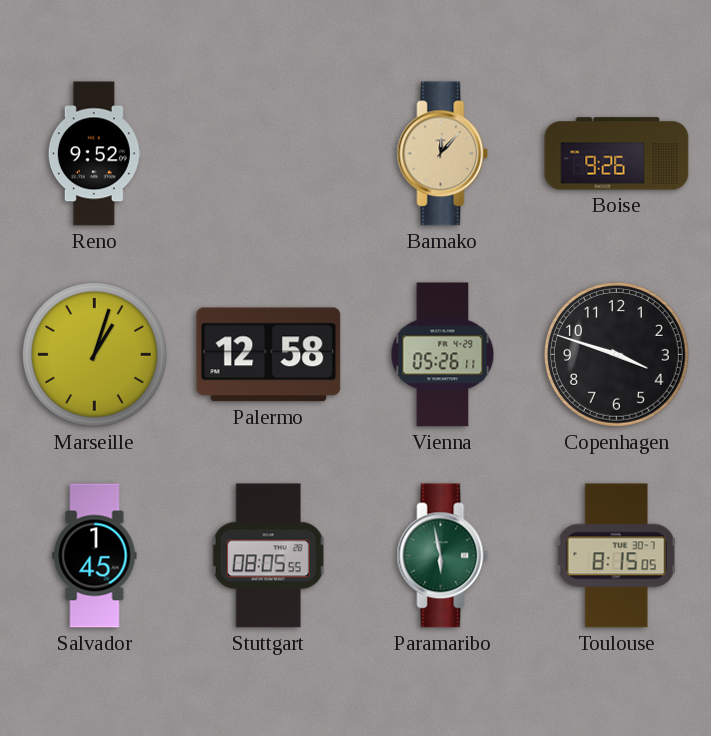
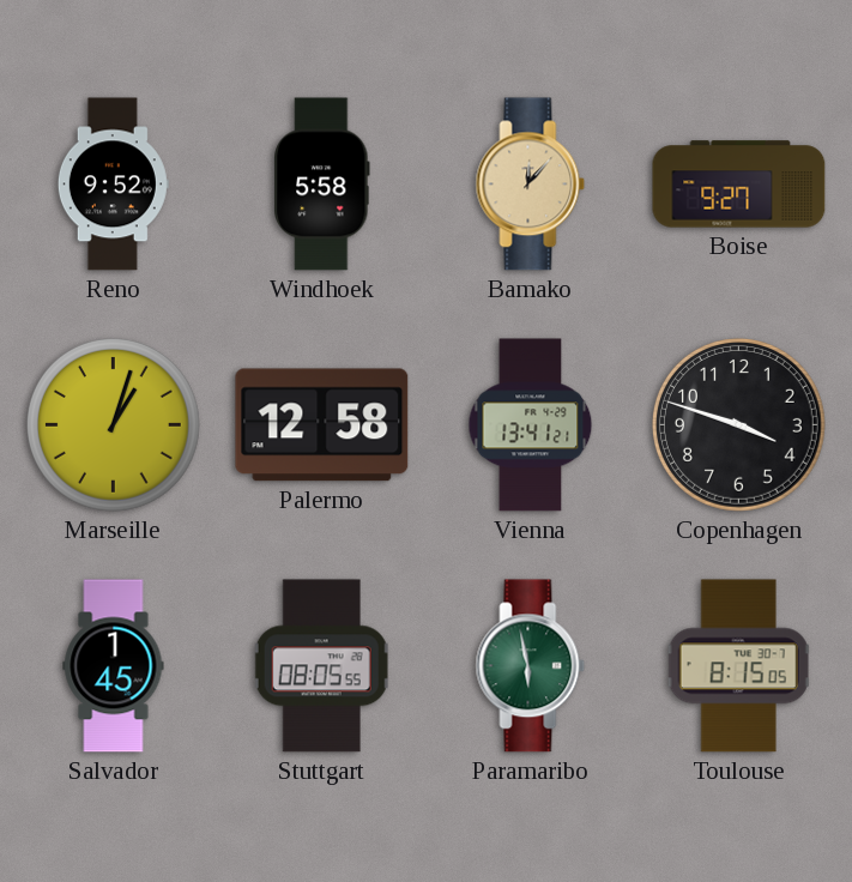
Windhoek: none -> 5:58 (322, 185)
Boise: 9:26 -> 9:27 (739, 185)
Vienna: 05:26 -> 13:41 (531, 425)
